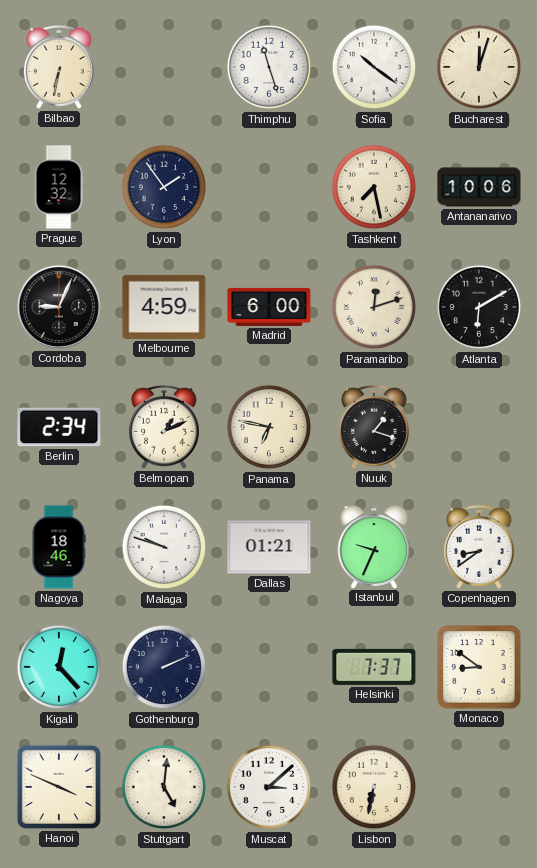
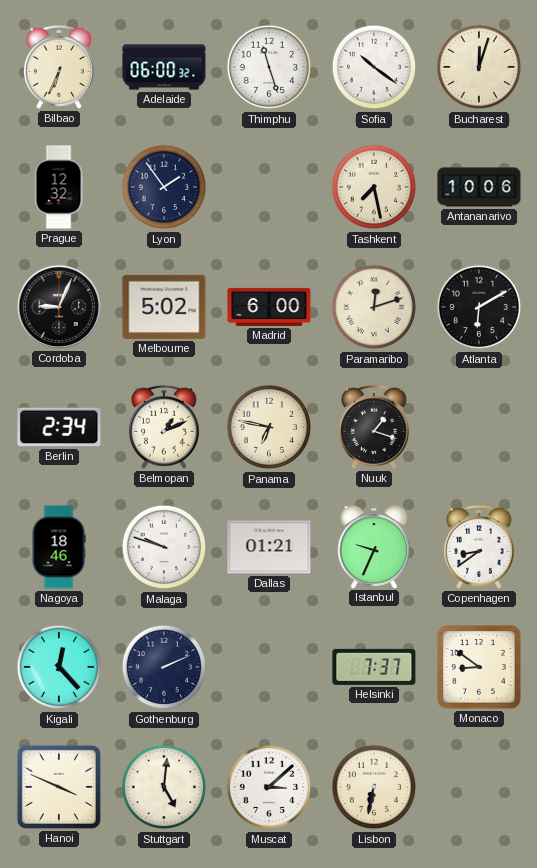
Bilbao: 6:32 -> 6:34 (59, 67)
Adelaide: none -> 06:00 (164, 67)
Melbourne: 4:59 -> 5:02 (164, 307)
